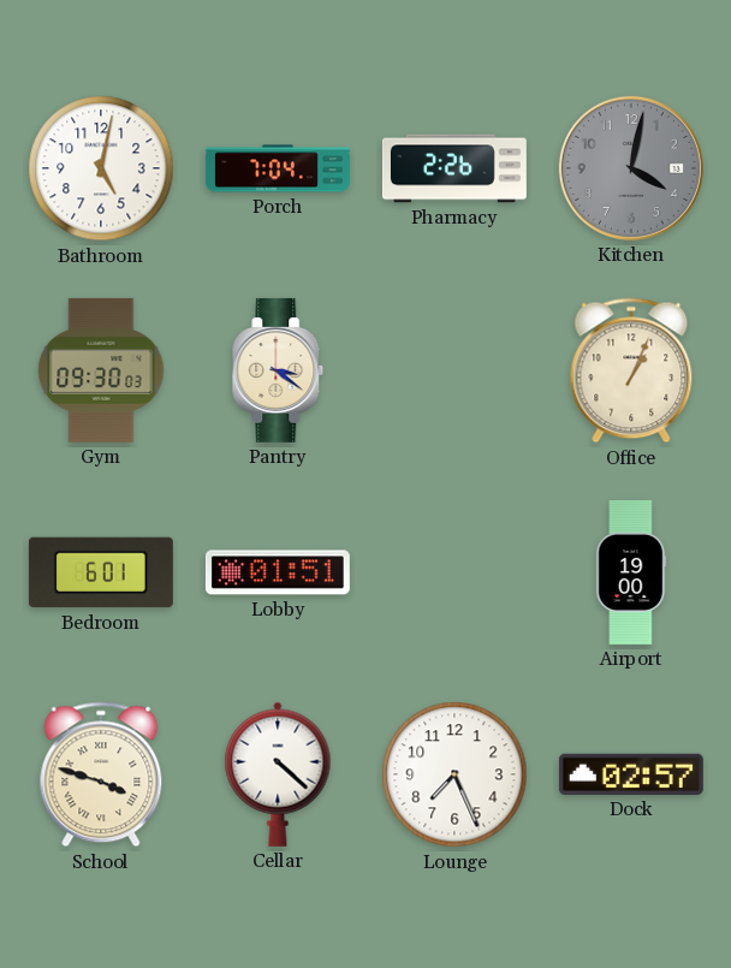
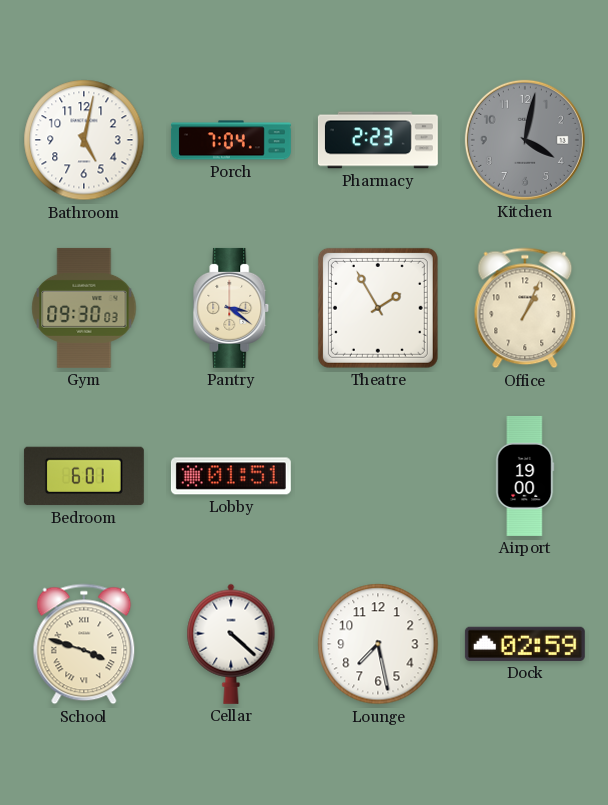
Pharmacy: 2:26 -> 2:23 (378, 140)
Theatre: none -> 1:55 (378, 308)
Lounge: 7:26 -> 7:28 (378, 644)
Dock: 02:57 -> 02:59 (525, 644)
